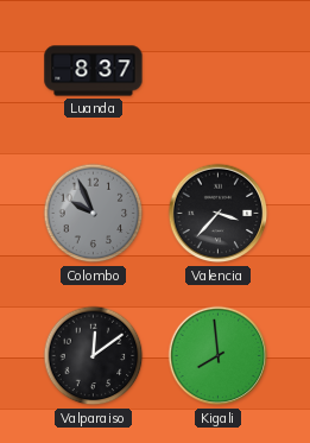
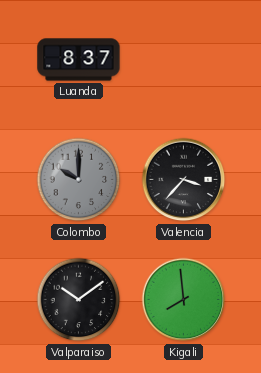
Colombo: 9:56 -> 10:00 (79, 180)
Valparaiso: 12:09 -> 10:09 (79, 300)
